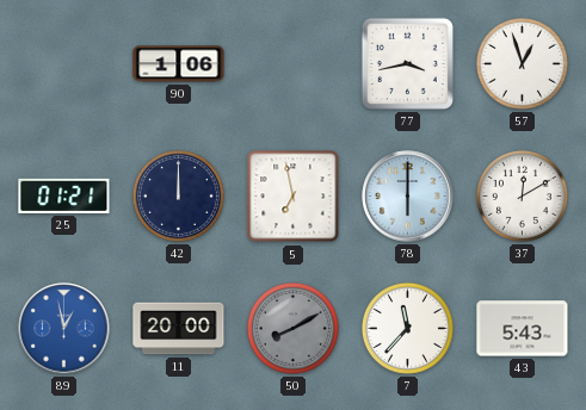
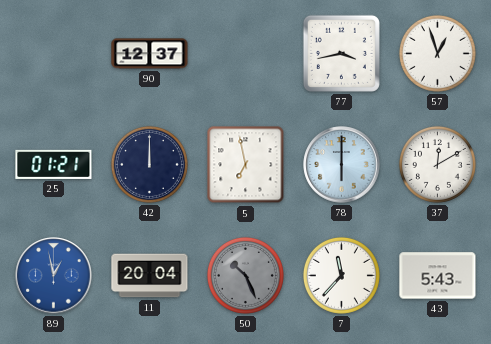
90: 1:06 -> 12:37 (150, 54)
11: 20:00 -> 20:04 (150, 276)
50: 8:10 -> 10:26 (245, 275)
